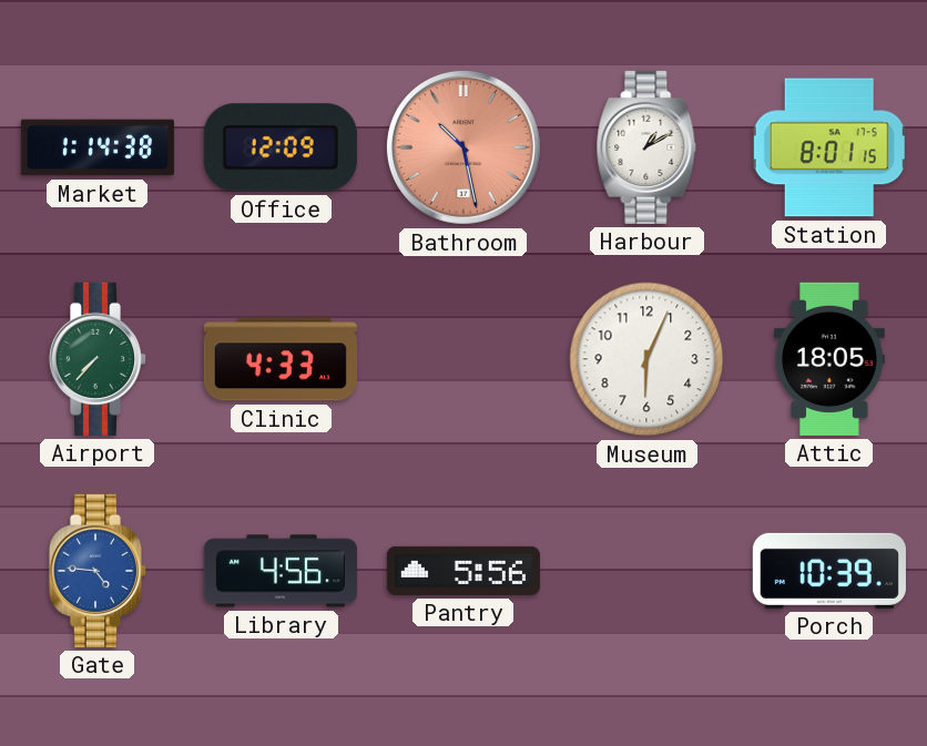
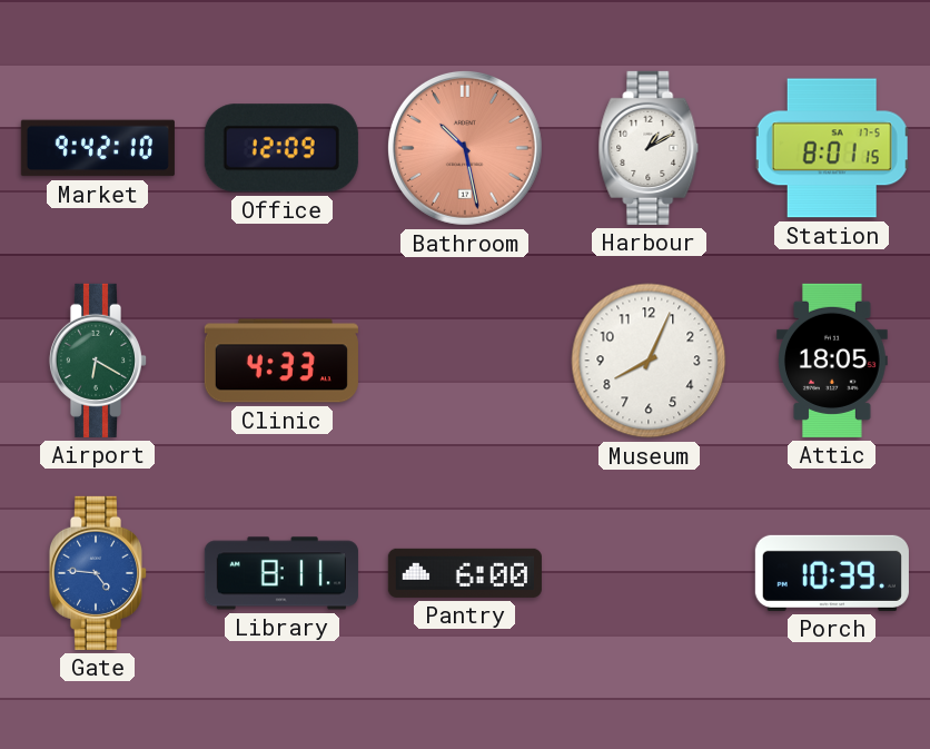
Market: 1:14 -> 9:42 (98, 148)
Airport: 7:37 -> 6:20 (98, 361)
Museum: 6:04 -> 8:04 (649, 361)
Library: 4:56 -> 8:11 (281, 573)
Pantry: 5:56 -> 6:00 (465, 573)
